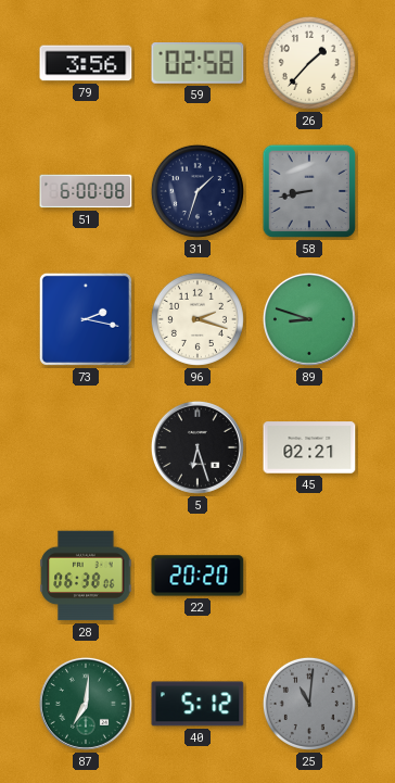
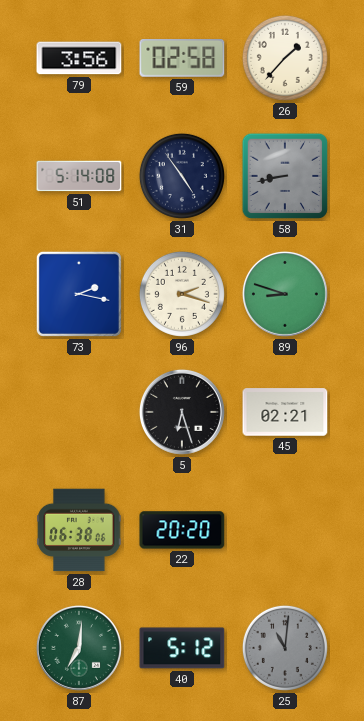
51: 6:00 -> 5:14 (79, 176)
31: 1:33 -> 4:54 (182, 176)
